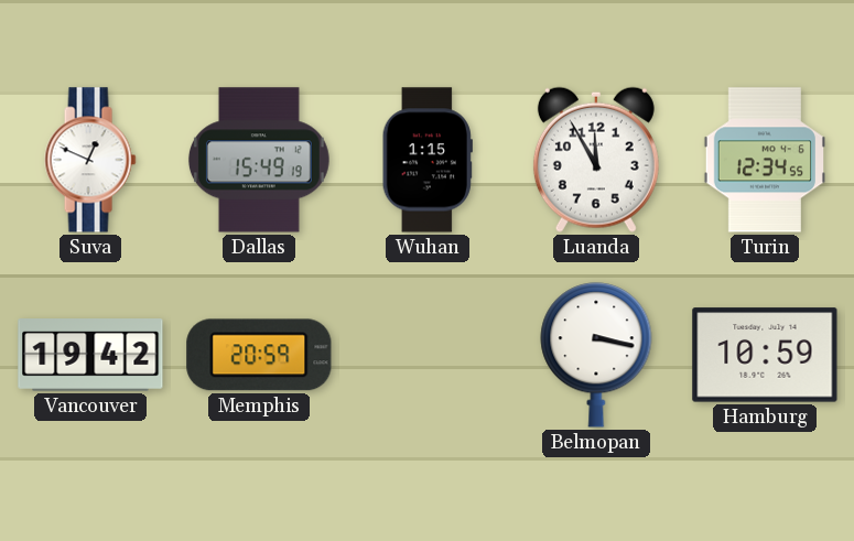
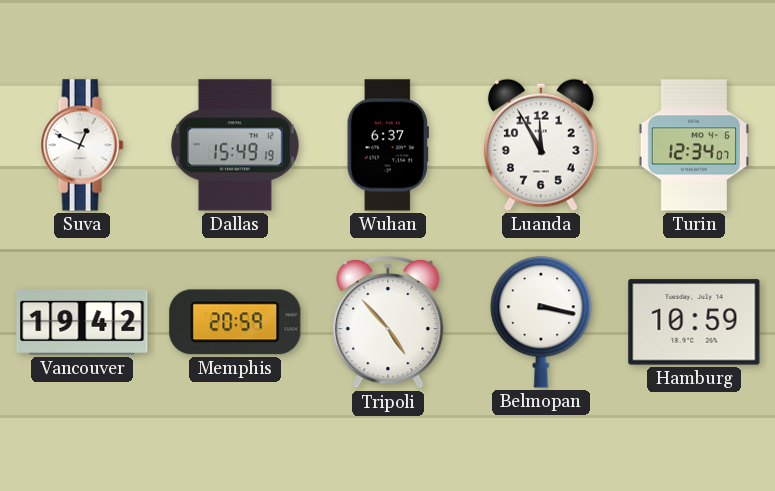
Wuhan: 1:15 -> 6:37 (388, 145)
Turin: 12:34:55 -> 12:34:07 (693, 145)
Tripoli: none -> 4:53 (388, 323)
